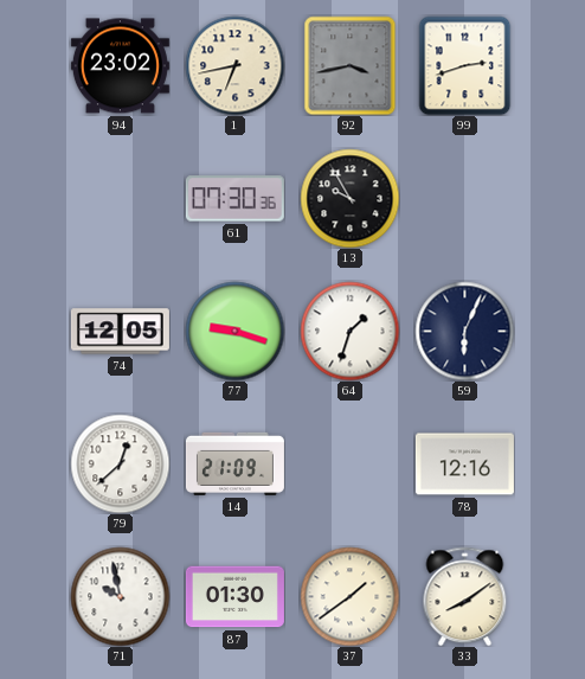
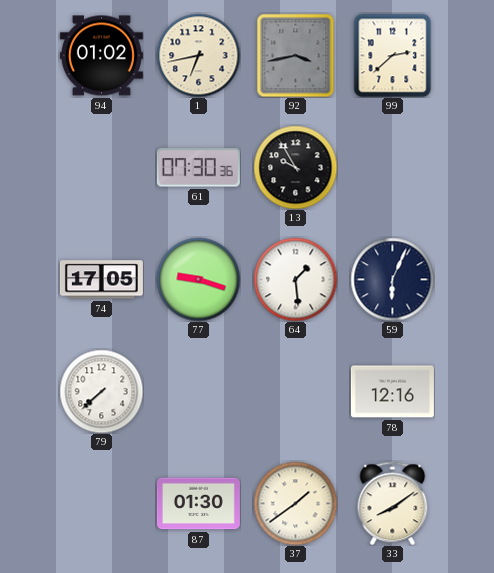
94: 23:02 -> 01:02 (101, 56)
99: 2:42 -> 2:38 (393, 55)
74: 12:05 -> 17:05 (101, 280)
64: 1:33 -> 1:29 (295, 279)
79: 12:38 -> 7:38 (101, 391)
14: 21:09 -> none (234, 463)
71: 9:58 -> none (120, 596)
